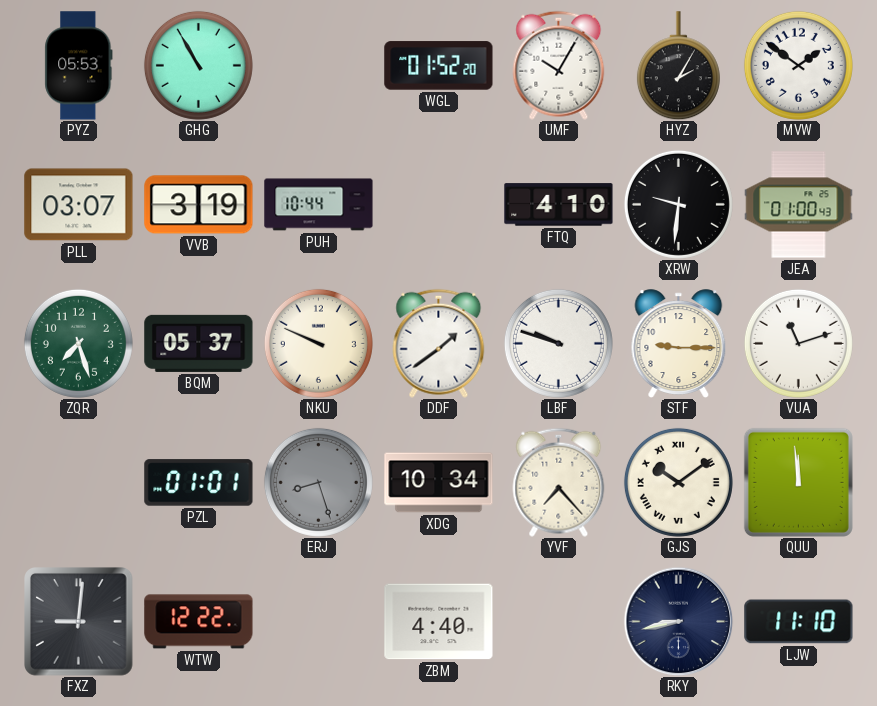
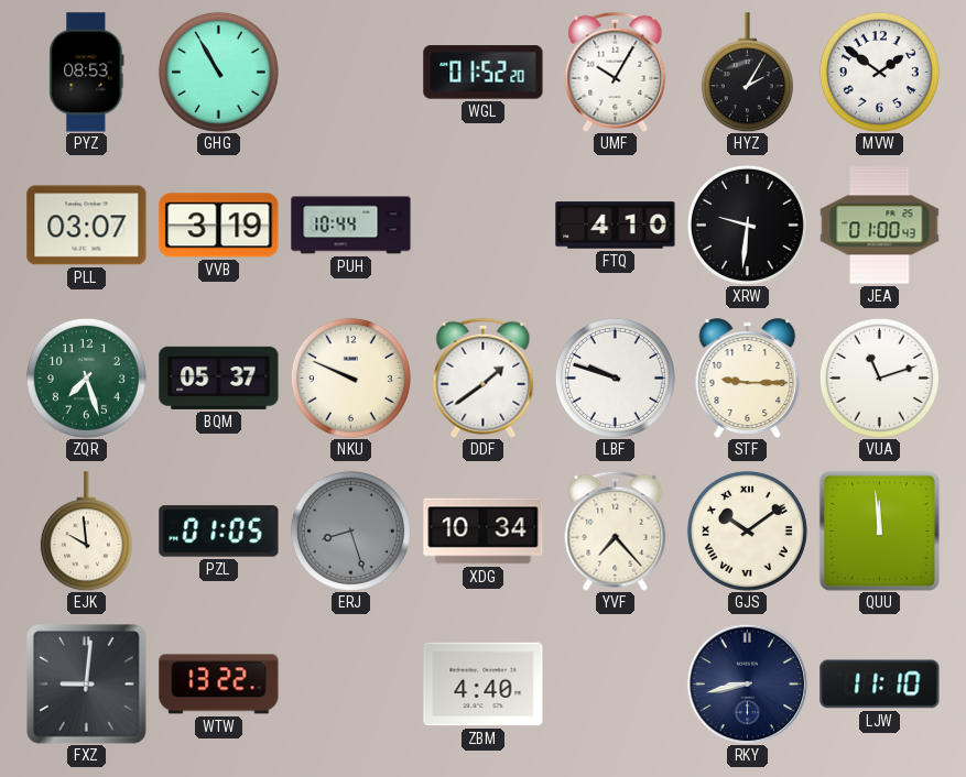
PYZ: 05:53 -> 08:53 (87, 73)
EJK: none -> 9:59 (86, 532)
PZL: 01:01 -> 01:05 (219, 532)
WTW: 12:22 -> 13:22 (219, 685)
